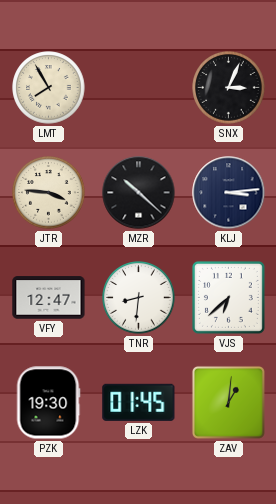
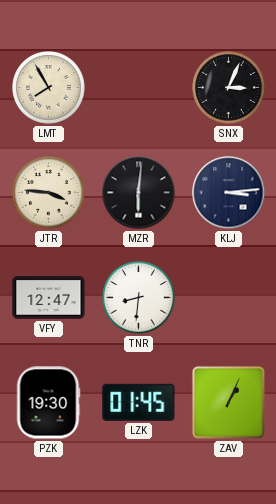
MZR: 10:22 -> 6:01 (139, 193)
VJS: 6:38 -> none (228, 297)
ZAV: 1:01 -> 1:04 (228, 402)
